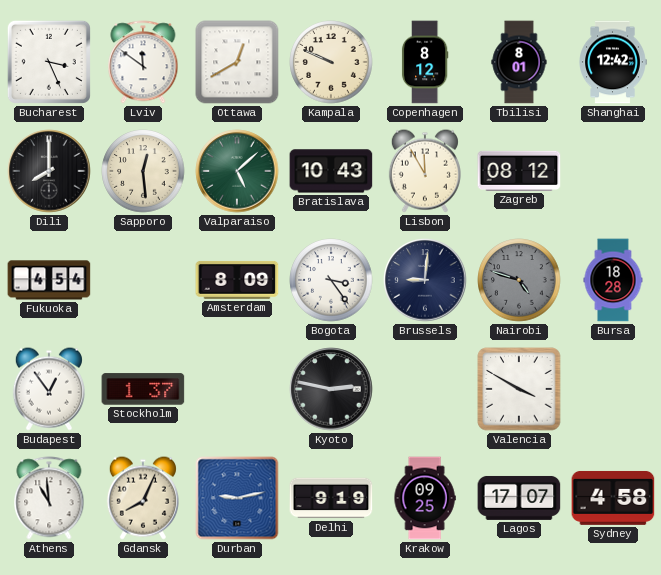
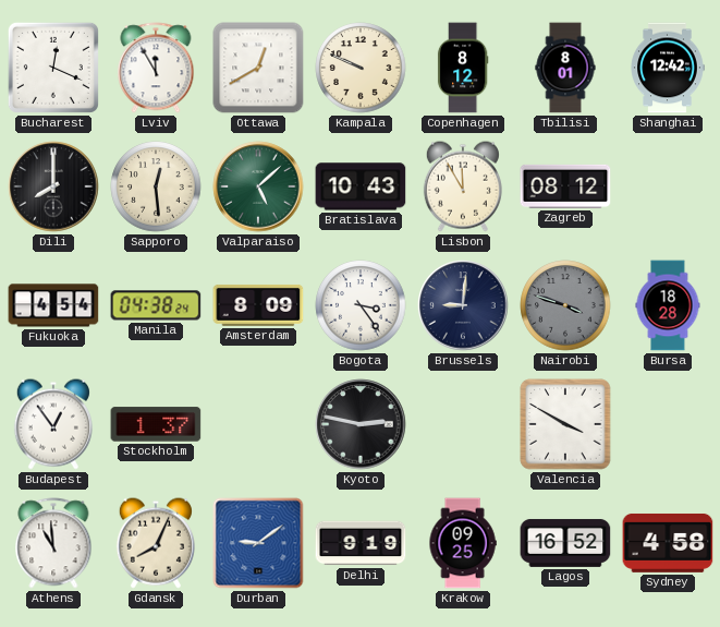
Bucharest: 3:26 -> 12:19 (53, 68)
Lviv: 11:51 -> 11:55 (156, 68)
Manila: none -> 04:38 (156, 305)
Nairobi: 4:48 -> 3:48 (565, 305)
Durban: 9:13 -> 9:09 (258, 543)
Lagos: 17:07 -> 16:52 (565, 543)
